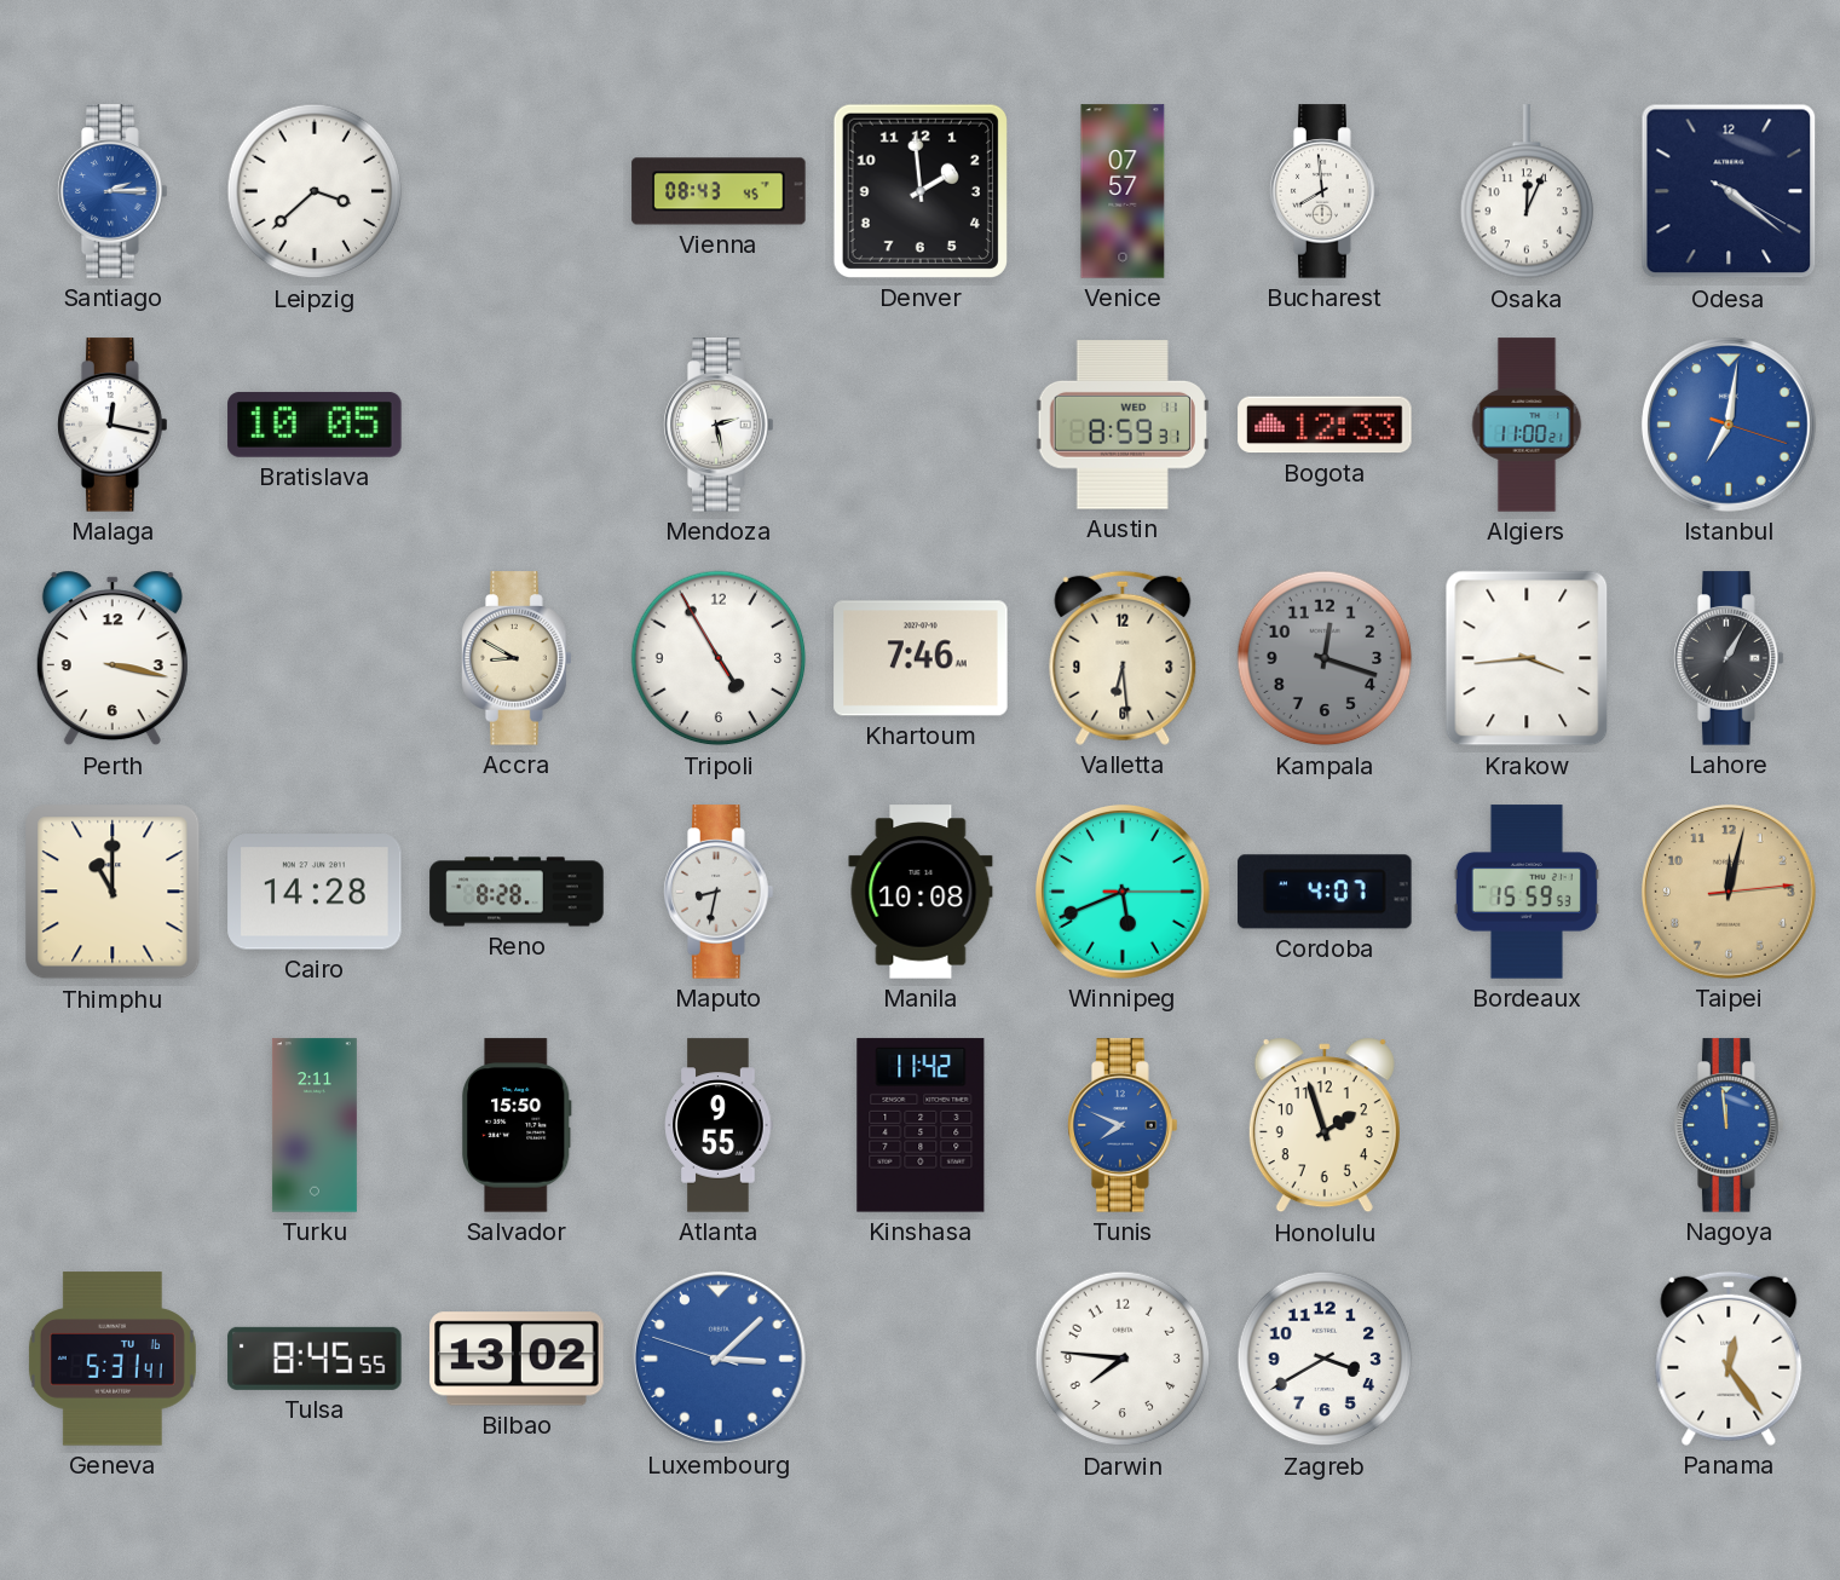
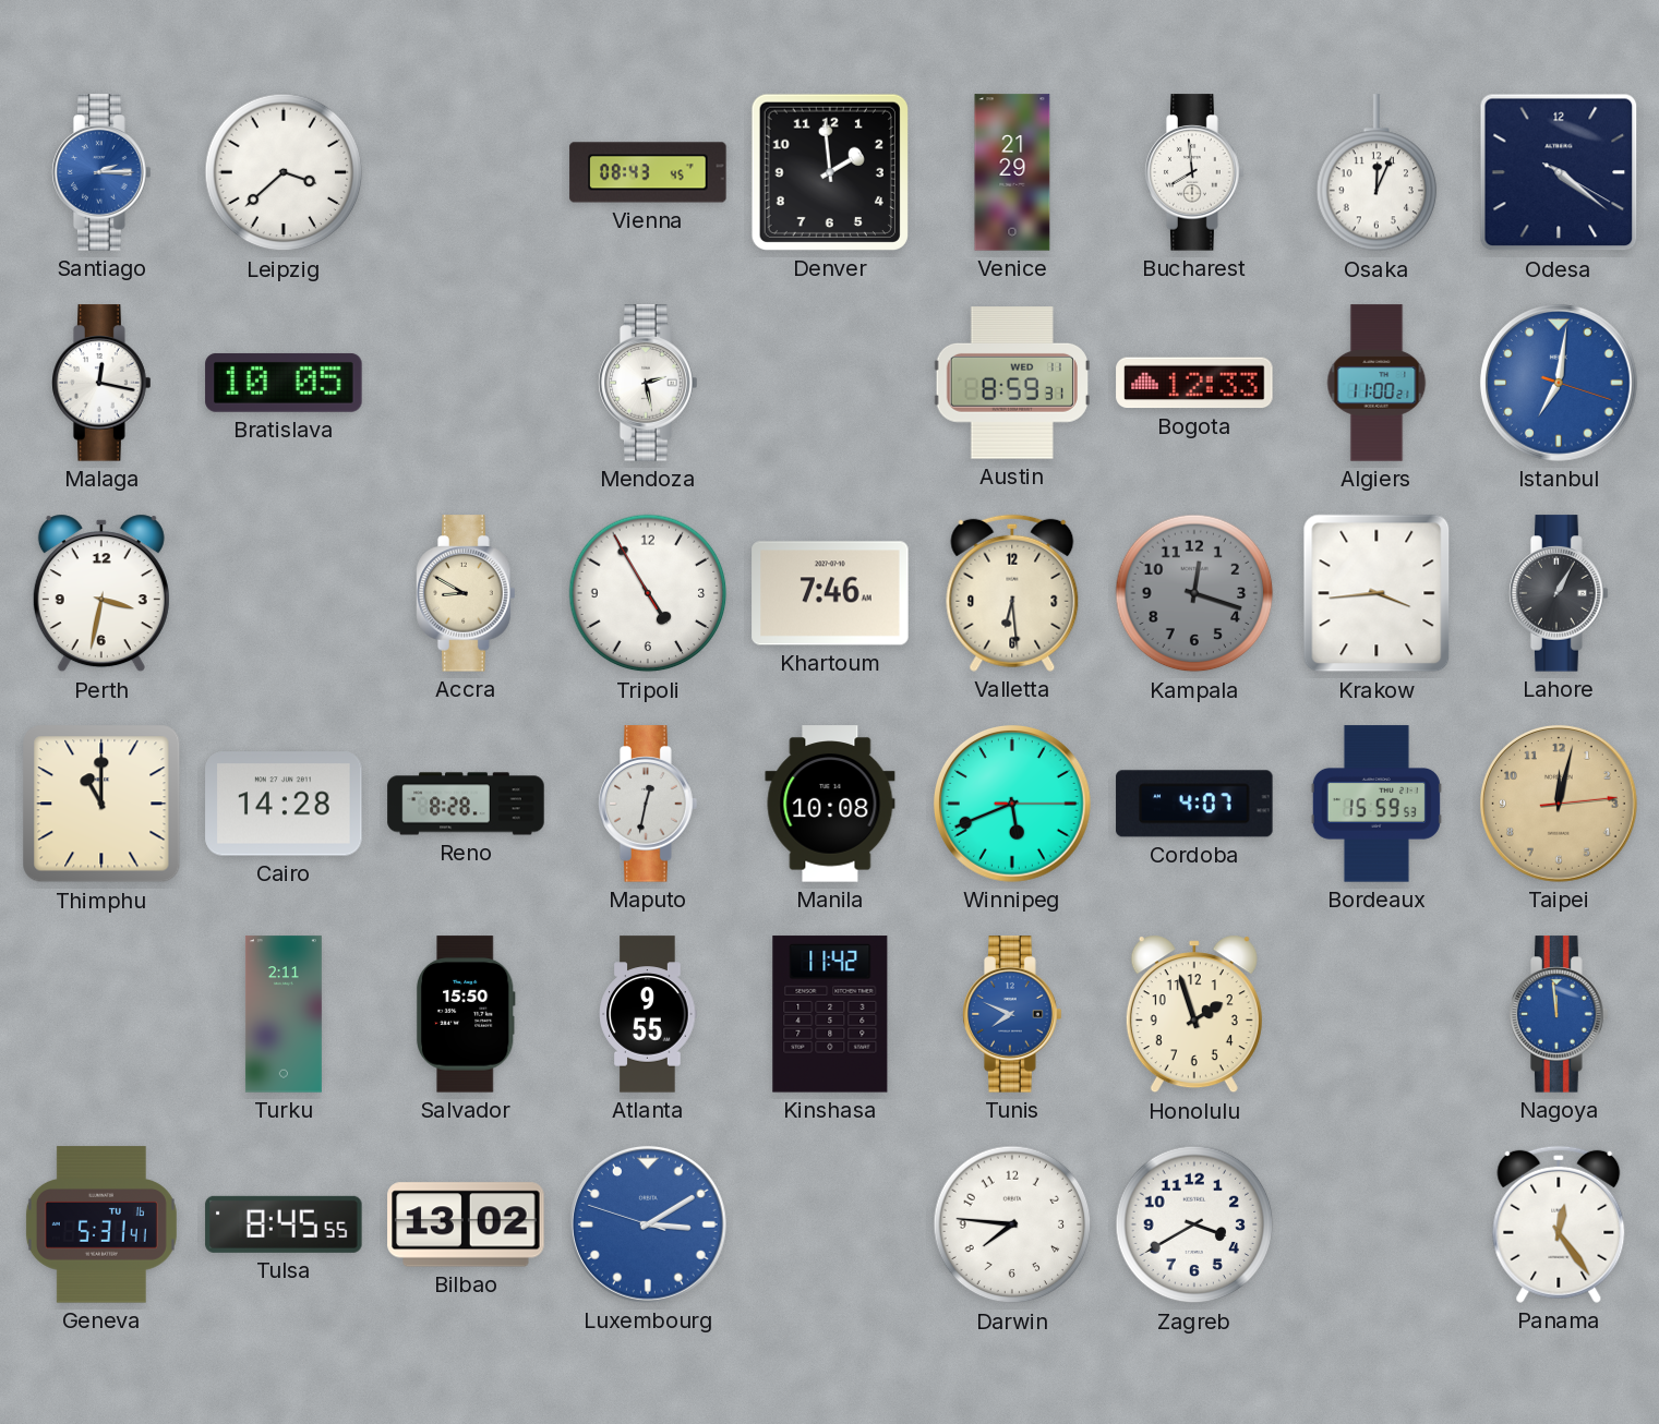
Venice: 07:57 -> 21:29 (1012, 172)
Perth: 3:17 -> 3:32 (101, 593)
Maputo: 8:32 -> 12:32 (648, 804)
Luxembourg: 3:07 -> 3:09 (648, 1224)
